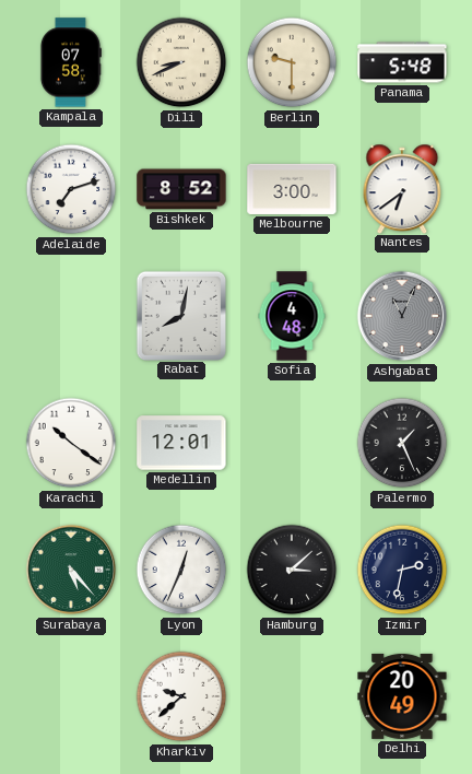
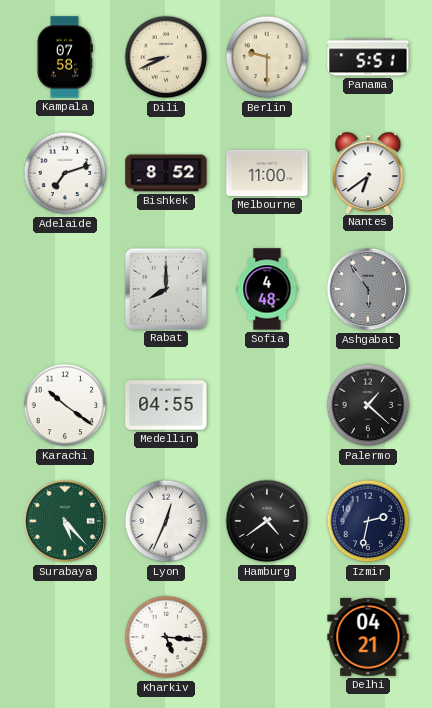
Panama: 5:48 -> 5:51 (368, 57)
Melbourne: 3:00 -> 11:00 (267, 173)
Rabat: 8:02 -> 8:00 (165, 288)
Ashgabat: 11:04 -> 5:54 (368, 289)
Medellin: 12:01 -> 04:55 (166, 405)
Palermo: 1:26 -> 1:22 (368, 405)
Hamburg: 3:08 -> 4:39 (267, 521)
Kharkiv: 9:38 -> 5:16 (166, 637)
Delhi: 20:49 -> 04:21 (368, 637)
